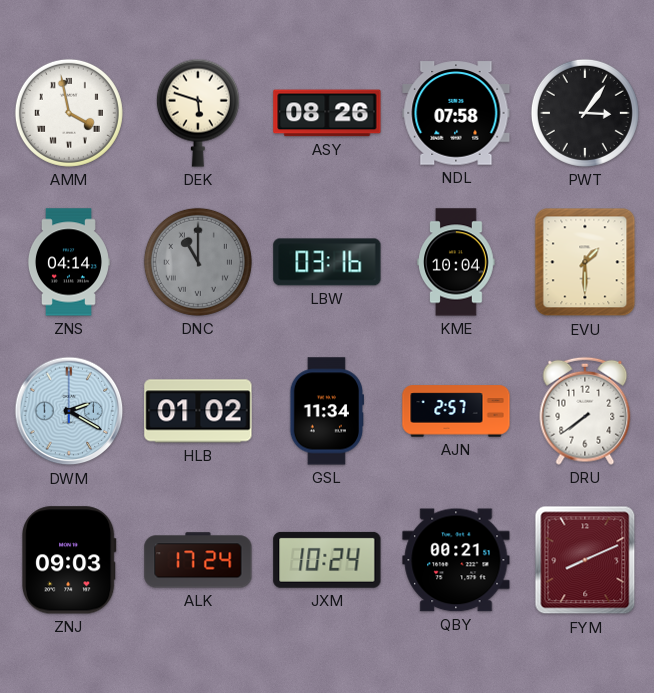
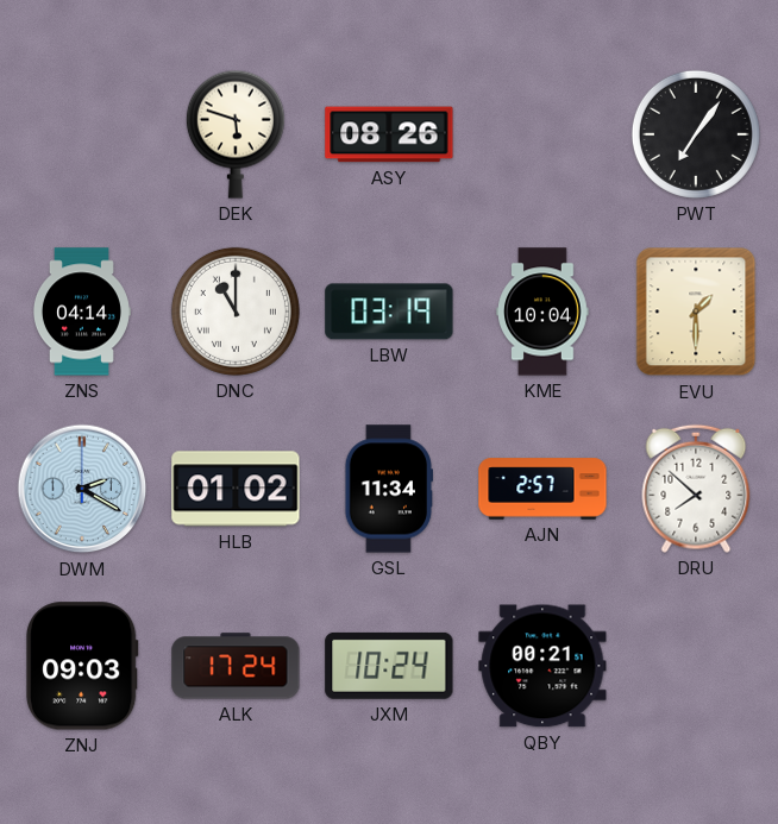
AMM: 3:58 -> none (69, 113)
NDL: 07:58 -> none (456, 113)
PWT: 3:06 -> 7:06 (696, 134)
DNC dial: grey -> white (236, 312)
LBW: 03:16 -> 03:19 (389, 312)
DRU: 7:39 -> 7:52 (696, 489)
FYM: 8:11 -> none (585, 560)
